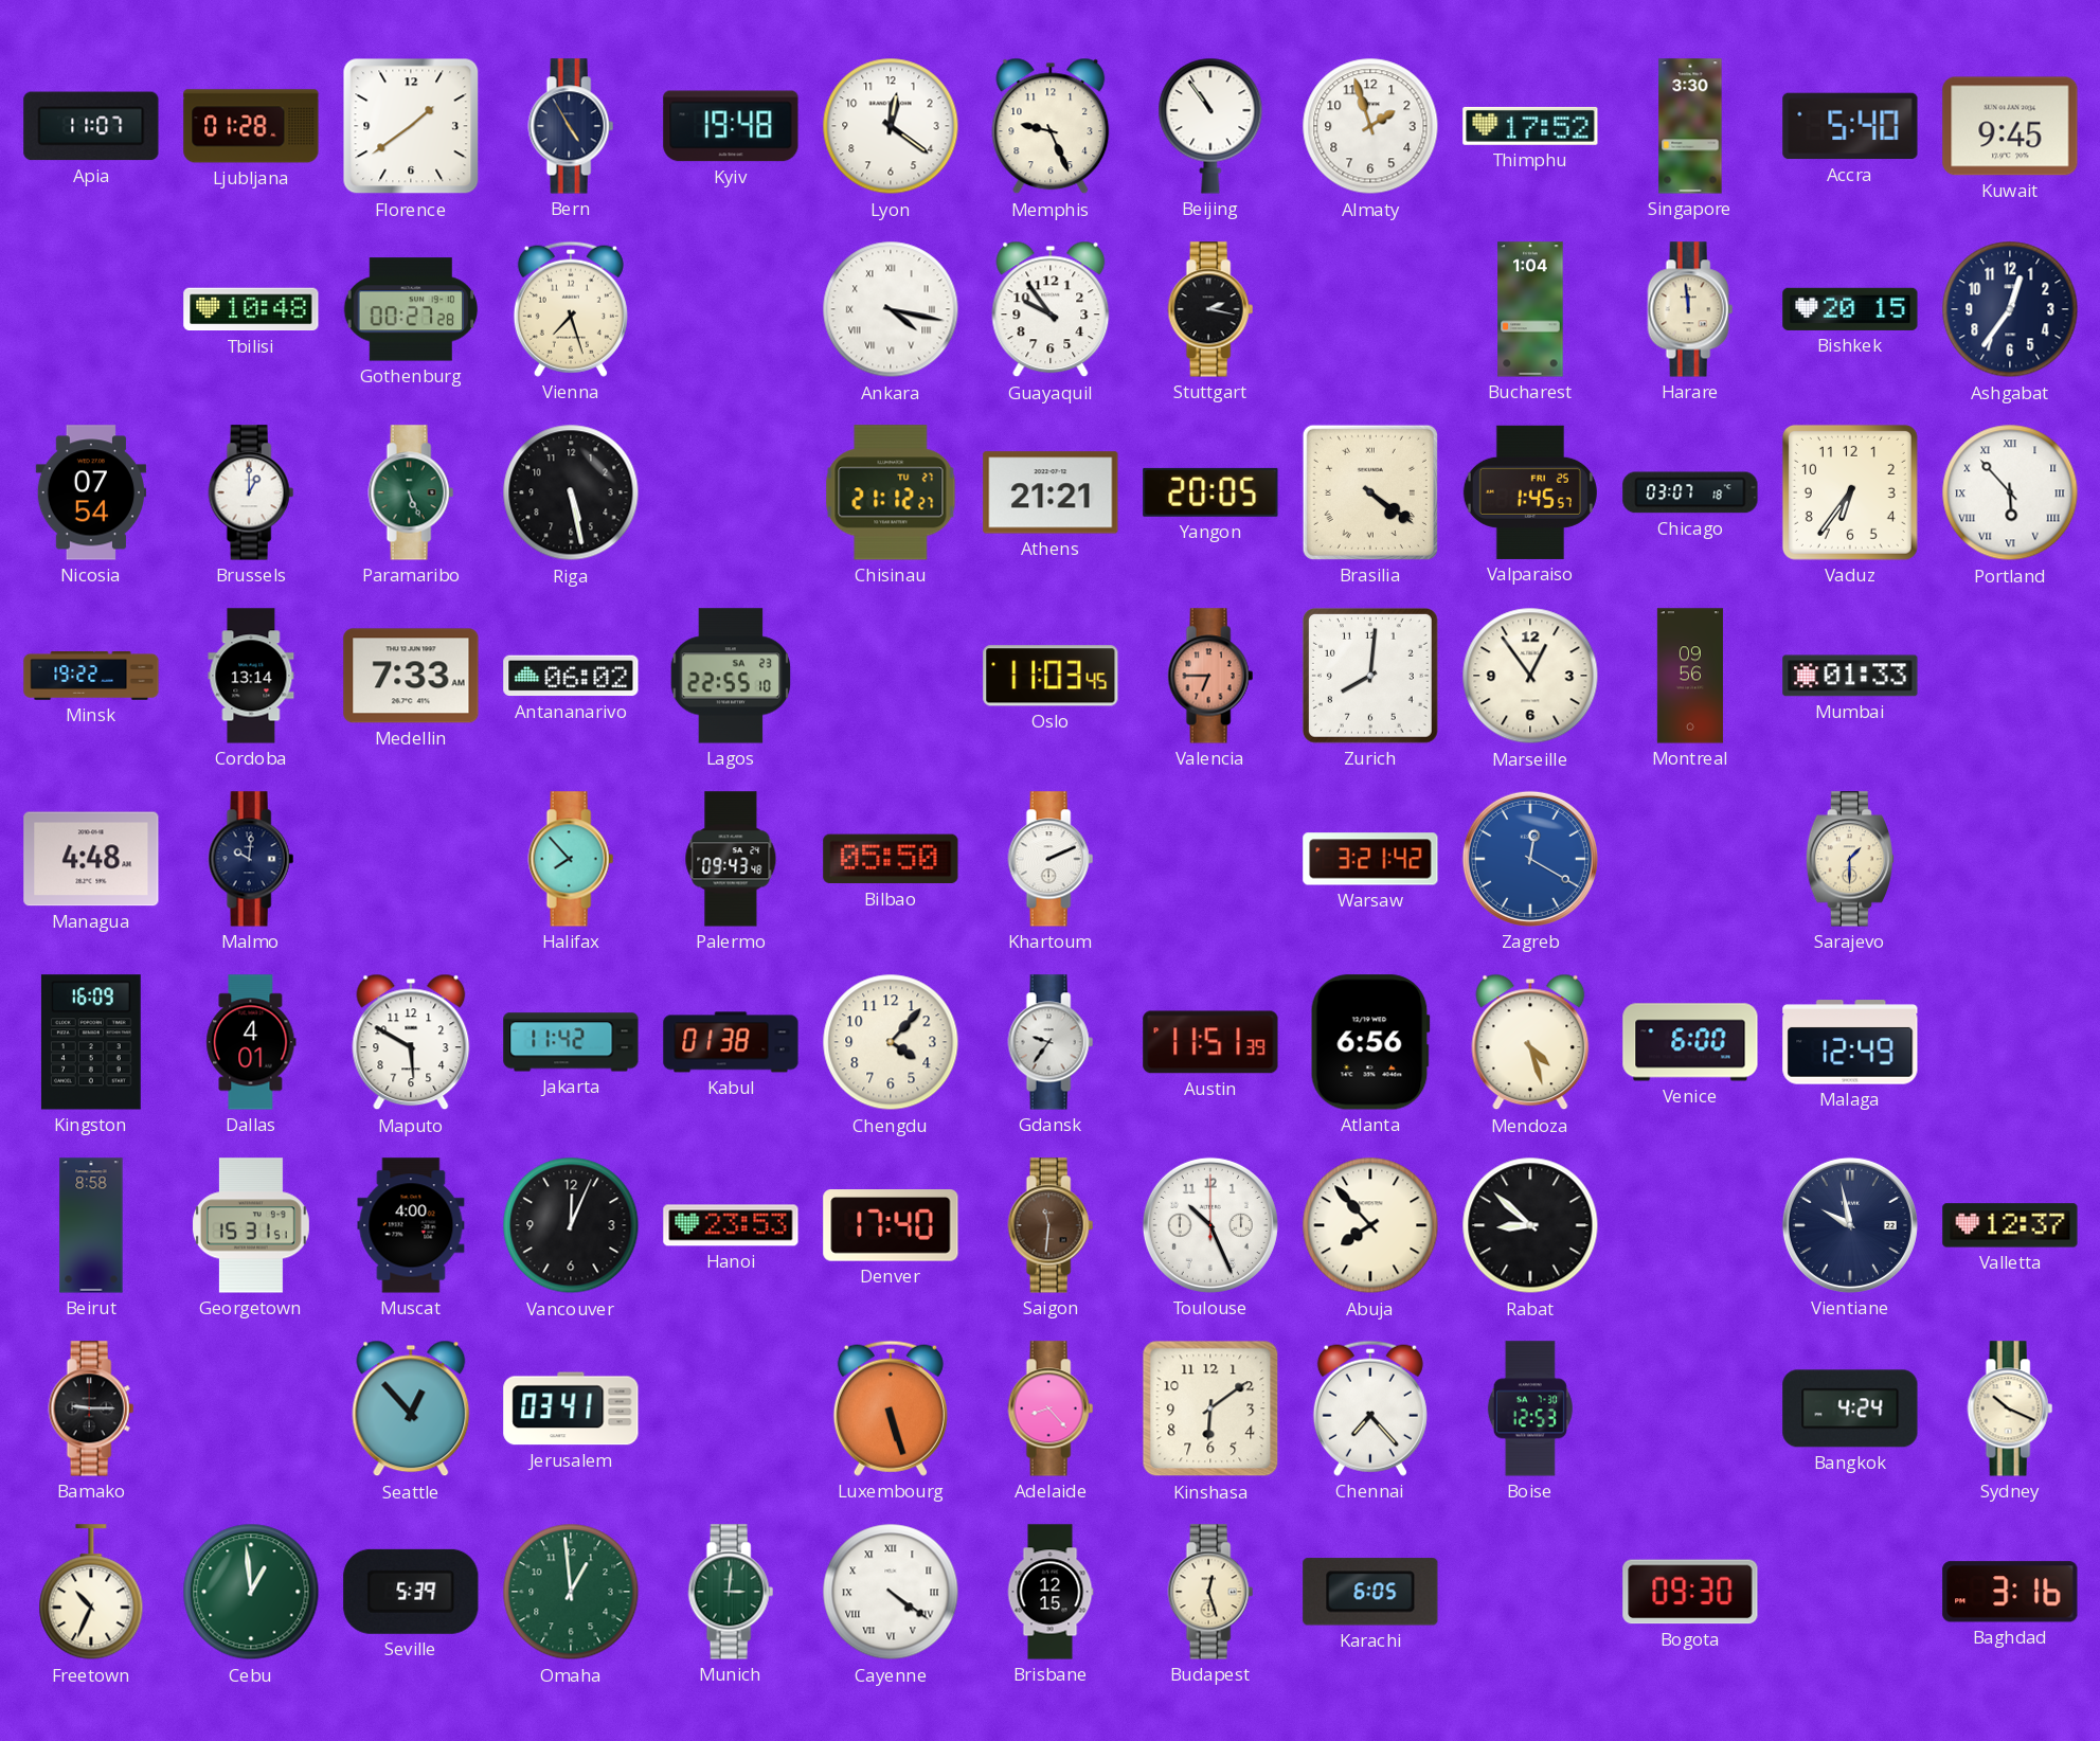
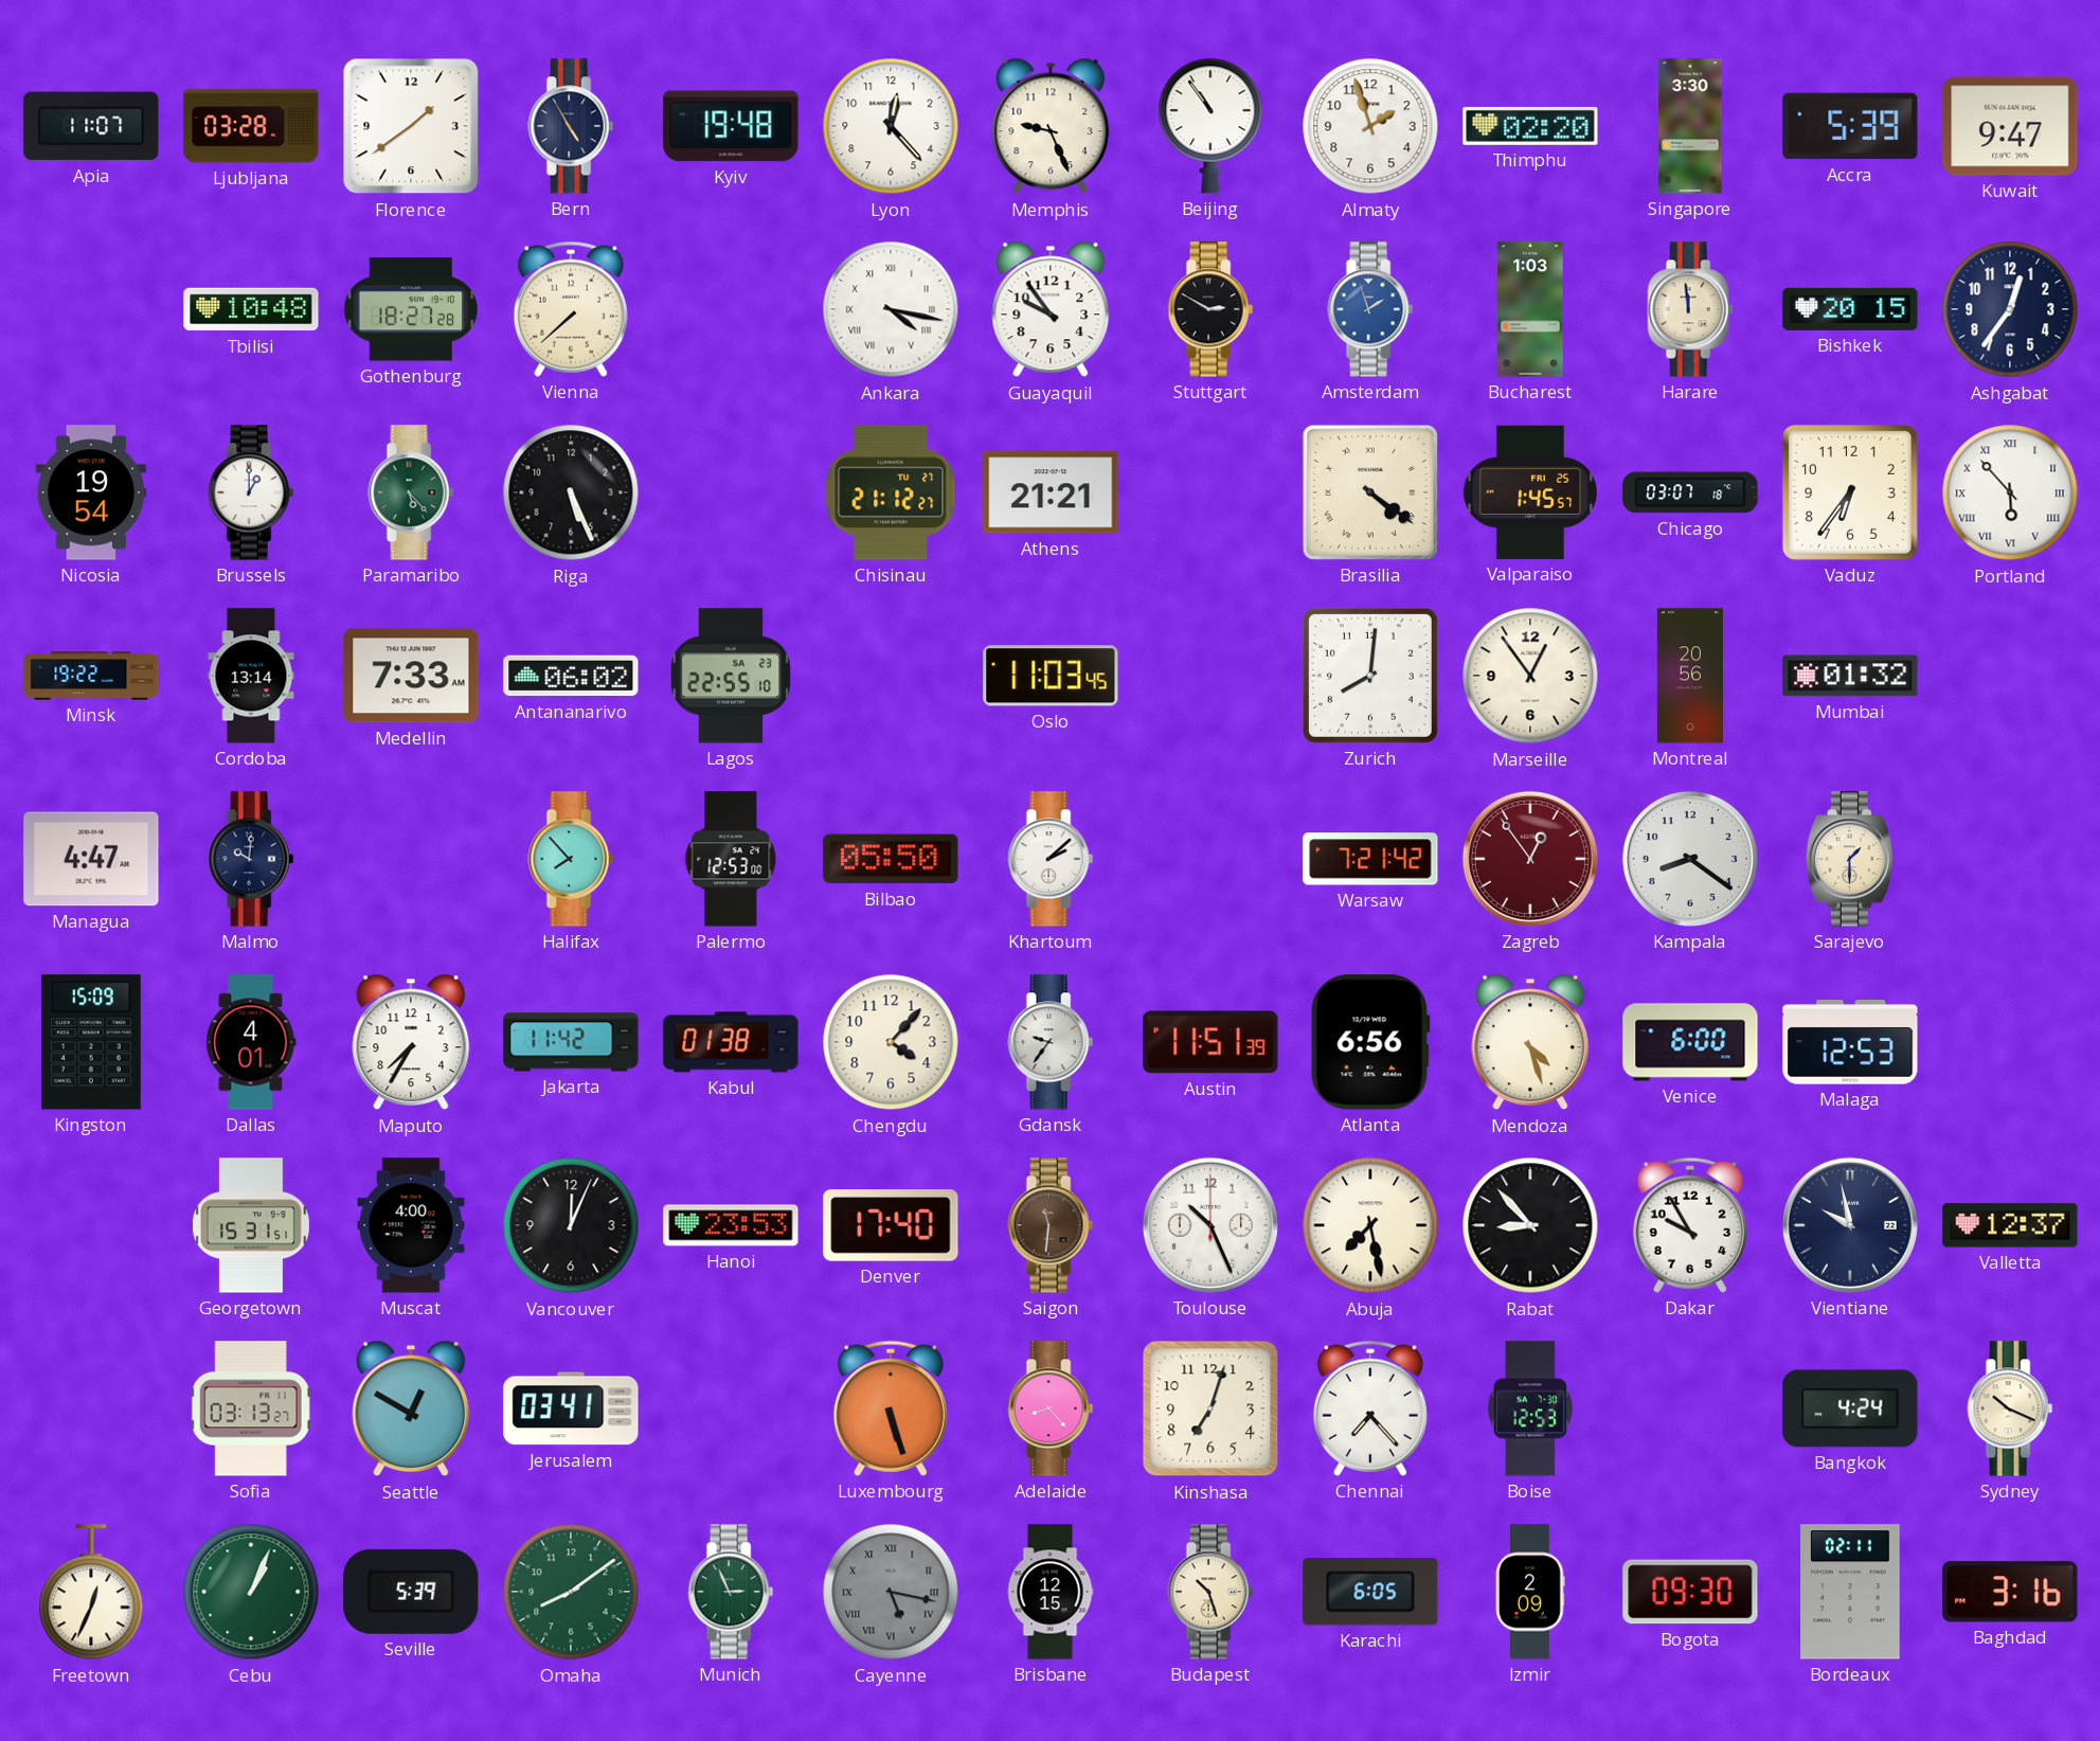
Ljubljana: 01:28 -> 03:28 (251, 126)
Lyon: 12:21 -> 12:23 (891, 126)
Thimphu: 17:52 -> 02:20 (1530, 126)
Accra: 5:40 -> 5:39 (1850, 126)
Kuwait: 9:45 -> 9:47 (2010, 126)
Gothenburg: 00:27 -> 18:27 (411, 309)
Vienna: 7:27 -> 7:38 (571, 309)
Stuttgart: 2:17 -> 2:50 (1210, 309)
Amsterdam: none -> 1:57 (1370, 309)
Bucharest: 1:04 -> 1:03 (1530, 309)
Nicosia: 07:54 -> 19:54 (91, 492)
Paramaribo: 5:26 -> 5:23 (411, 492)
Riga: 5:28 -> 5:26 (571, 492)
Yangon: 20:05 -> none (1210, 492)
Valencia: 6:45 -> none (1210, 676)
Montreal: 09:56 -> 20:56 (1690, 676)
Mumbai: 01:33 -> 01:32 (1850, 676)
Managua: 4:48 -> 4:47 (91, 859)
Palermo: 09:43 -> 12:53 (731, 859)
Khartoum: 2:11 -> 2:08 (1051, 859)
Warsaw: 3:21 -> 7:21 (1370, 859)
Zagreb: 12:20 -> 12:54 (1530, 859)
Zagreb dial: blue -> burgundy (1530, 859)
Kampala: none -> 8:21 (1690, 859)
Kingston: 16:09 -> 15:09 (91, 1042)
Maputo: 5:50 -> 7:35 (411, 1042)
Malaga: 12:49 -> 12:53 (1850, 1042)
Beirut: 8:58 -> none (91, 1225)
Abuja: 7:53 -> 7:28 (1370, 1225)
Rabat: 8:52 -> 8:53 (1530, 1225)
Dakar: none -> 9:55 (1690, 1225)
Bamako: 9:15 -> none (91, 1408)
Sofia: none -> 03:13 (251, 1408)
Seattle: 12:53 -> 12:50 (411, 1408)
Kinshasa: 6:09 -> 7:03 (1210, 1408)
Freetown: 10:34 -> 12:34 (91, 1593)
Cebu: 12:59 -> 1:04 (251, 1592)
Omaha: 12:59 -> 8:09 (571, 1592)
Munich: 3:01 -> 2:56 (731, 1592)
Cayenne: 4:21 -> 5:17 (891, 1592)
Cayenne dial: white -> grey (891, 1592)
Budapest: 12:27 -> 10:27 (1210, 1592)
Izmir: none -> 2:09 (1531, 1592)
Bordeaux: none -> 02:11 (1850, 1592)
